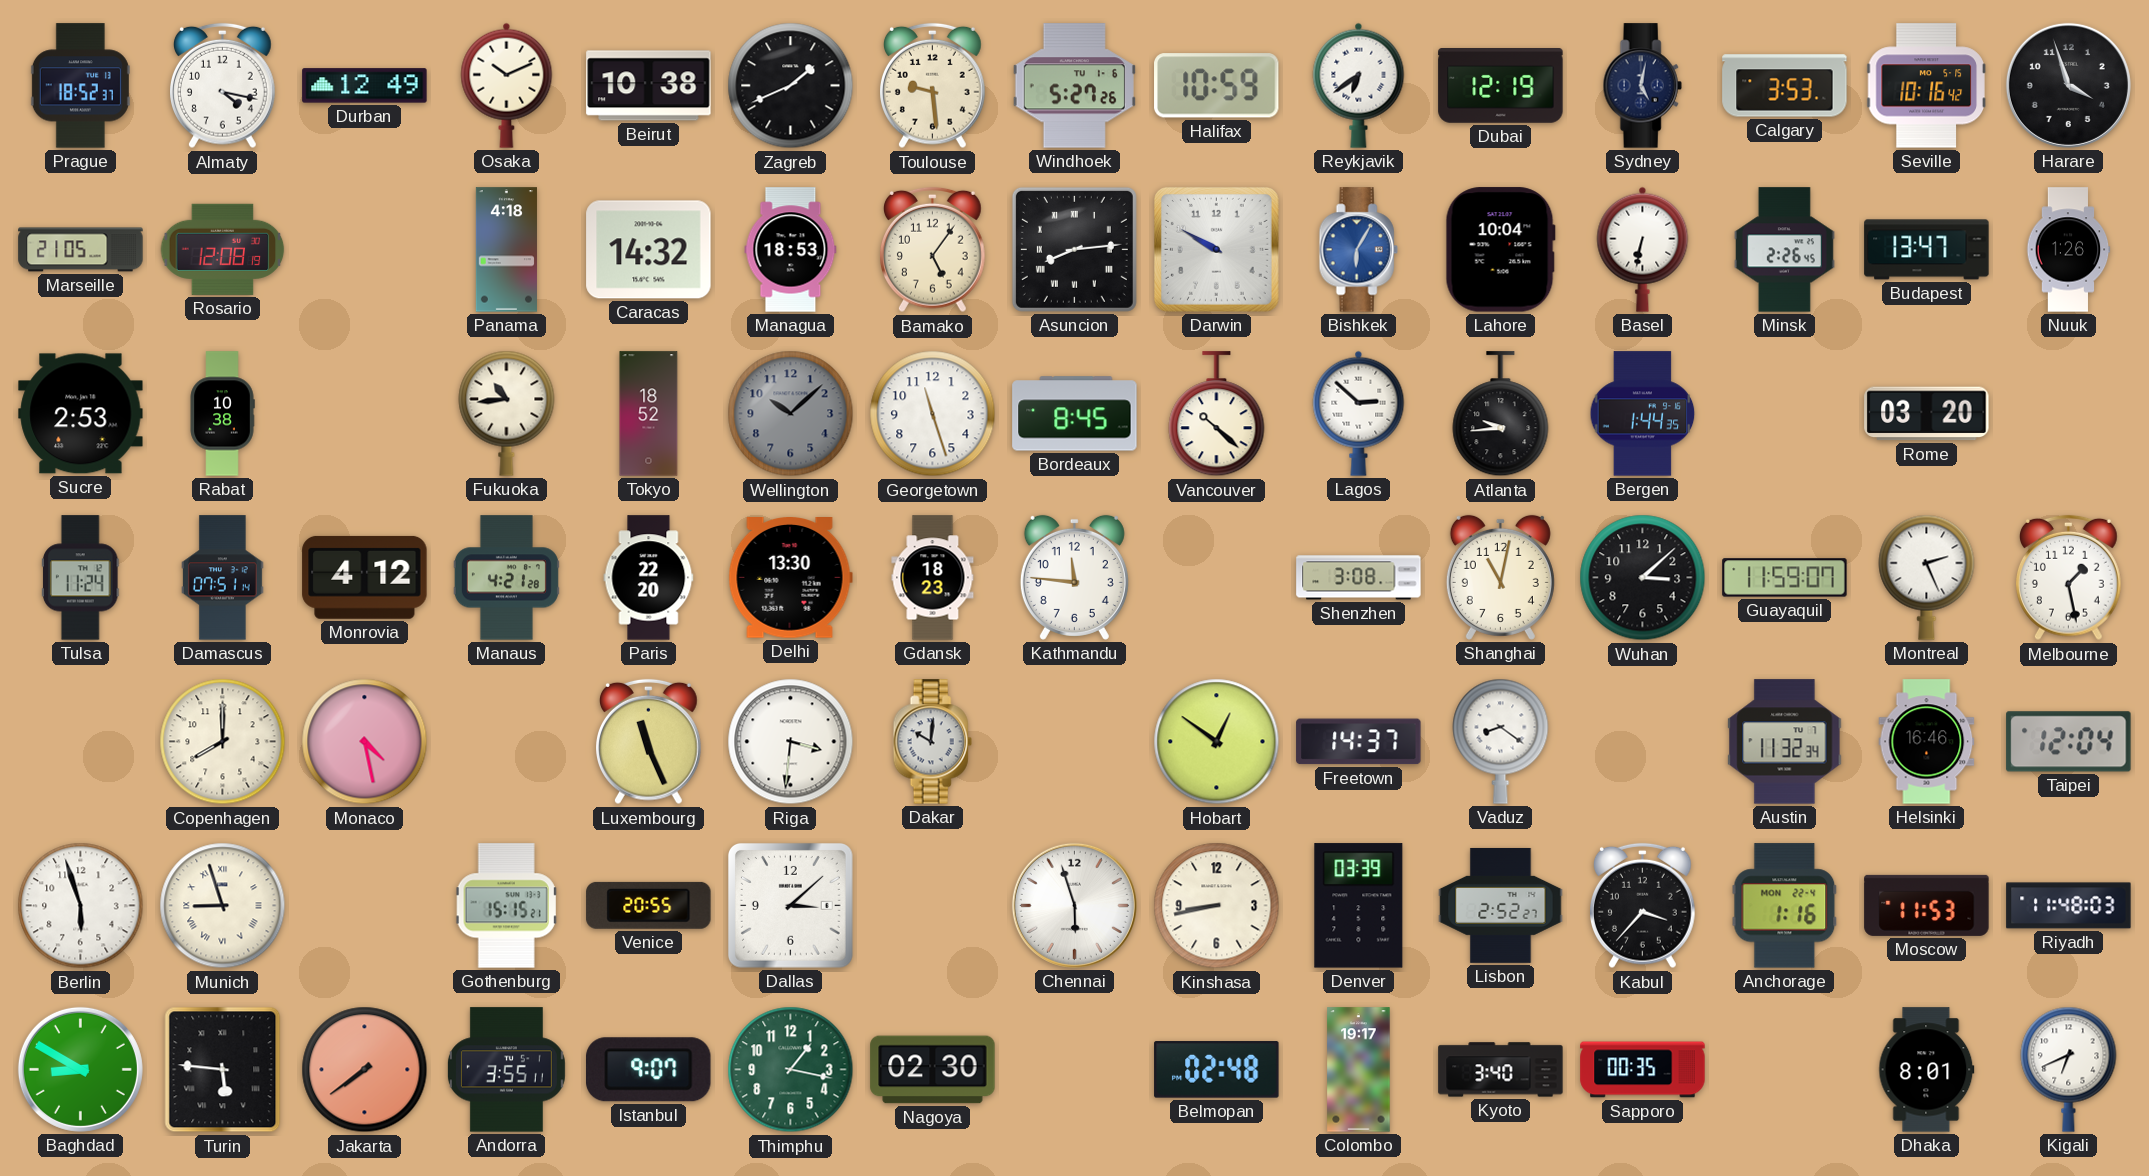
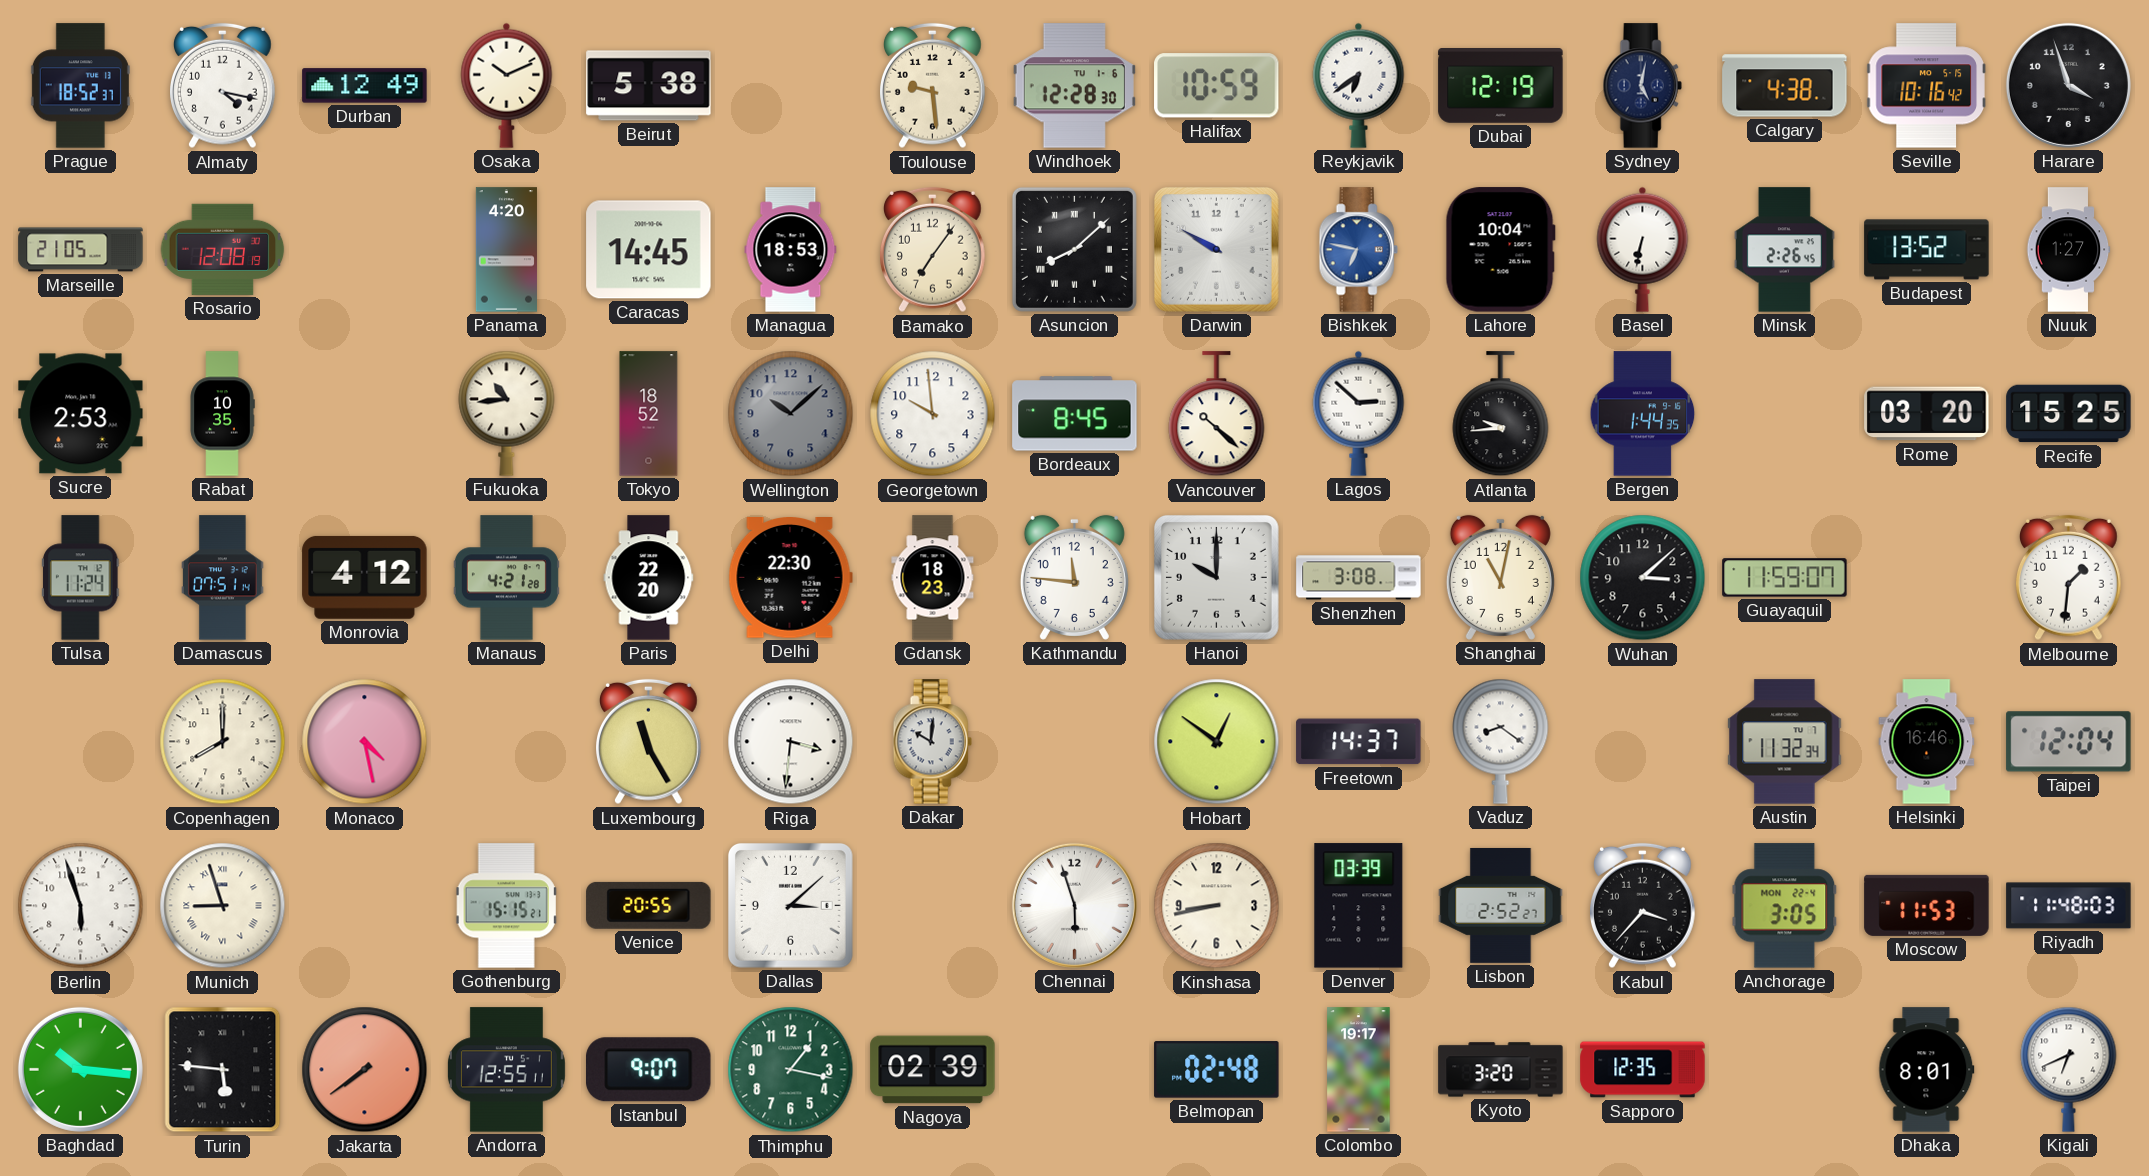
Beirut: 10:38 -> 5:38 (649, 86)
Zagreb: 1:41 -> none (791, 86)
Windhoek: 5:27 -> 12:28 (1074, 86)
Calgary: 3:53 -> 4:38 (1785, 86)
Panama: 4:18 -> 4:20 (506, 250)
Caracas: 14:32 -> 14:45 (649, 250)
Bamako: 5:06 -> 7:06 (933, 250)
Asuncion: 8:14 -> 8:08 (1074, 249)
Bishkek: 6:05 -> 6:47 (1358, 250)
Budapest: 13:47 -> 13:52 (1927, 250)
Nuuk: 1:26 -> 1:27 (2068, 250)
Rabat: 10:38 -> 10:35 (222, 414)
Georgetown: 11:27 -> 9:59 (933, 414)
Recife: none -> 15:25 (2069, 414)
Delhi: 13:30 -> 22:30 (790, 578)
Hanoi: none -> 10:00 (1216, 577)
Montreal: 2:26 -> none (1927, 577)
Melbourne: 1:28 -> 1:31 (2069, 578)
Luxembourg: 11:26 -> 11:25 (649, 742)
Anchorage: 1:16 -> 3:05 (1785, 906)
Baghdad: 8:50 -> 10:16 (80, 1069)
Andorra: 3:55 -> 12:55 (506, 1070)
Nagoya: 02:30 -> 02:39 (933, 1070)
Kyoto: 3:40 -> 3:20 (1501, 1070)
Sapporo: 00:35 -> 12:35 (1643, 1070)
